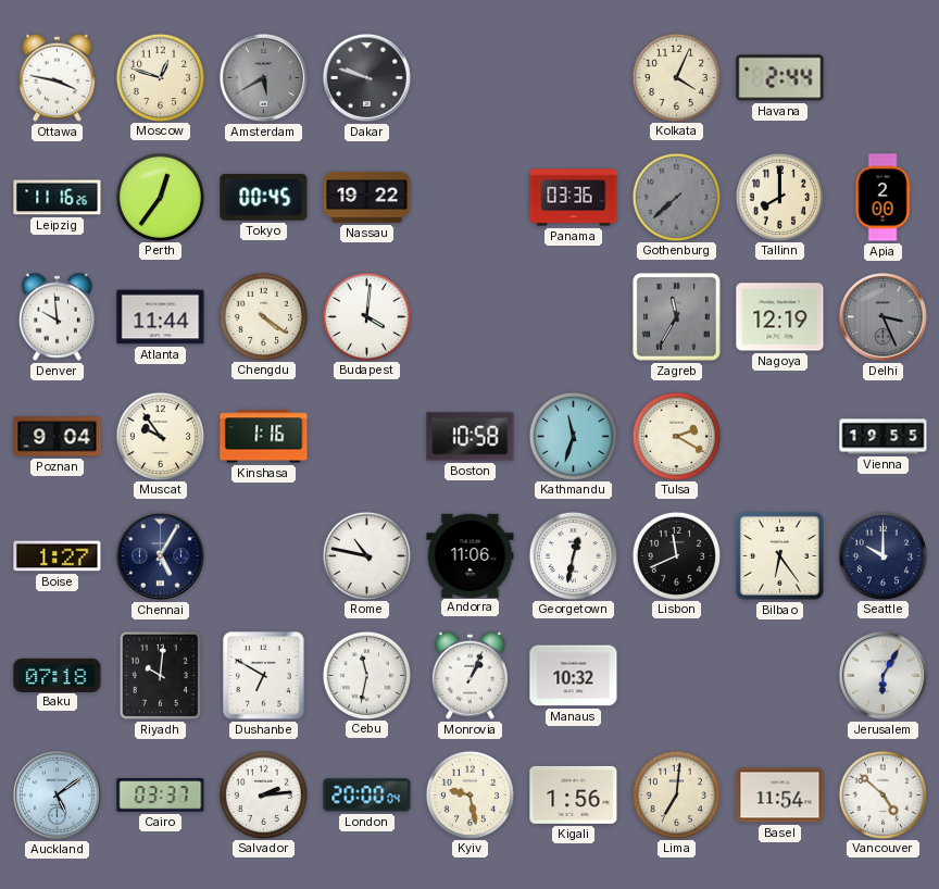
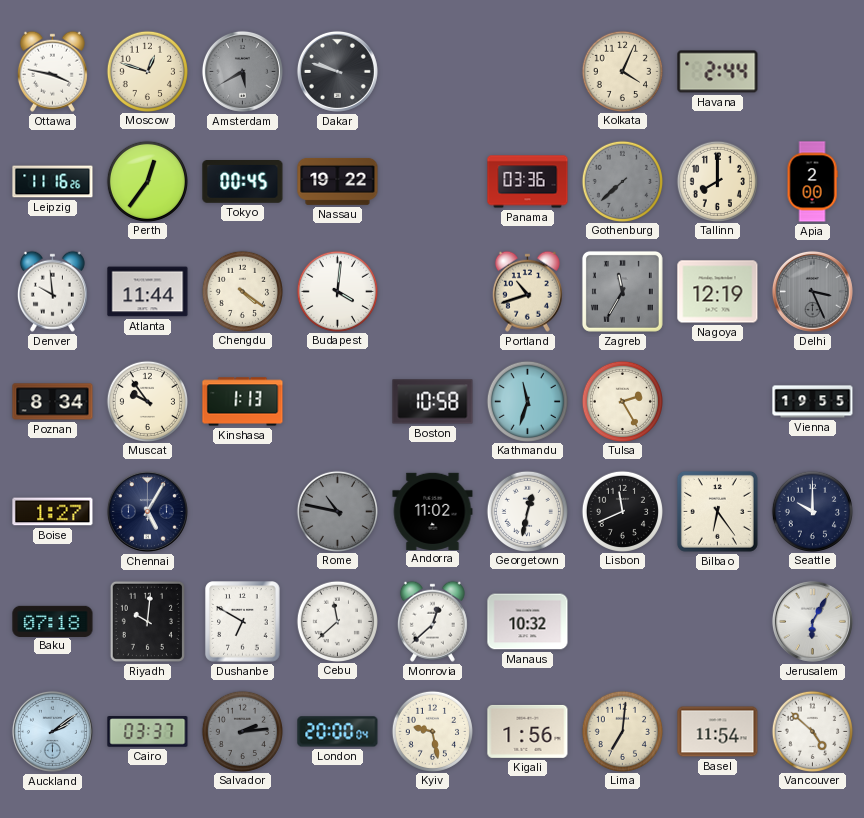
Portland: none -> 10:42 (527, 291)
Poznan: 9:04 -> 8:34 (53, 402)
Kinshasa: 1:16 -> 1:13 (243, 402)
Tulsa: 2:20 -> 2:25 (622, 401)
Rome dial: white -> grey (337, 511)
Andorra: 11:06 -> 11:02 (433, 511)
Cebu: 11:32 -> 11:38 (337, 621)
Monrovia: 1:04 -> 12:38 (432, 621)
Auckland: 5:09 -> 2:09 (52, 731)
Salvador dial: white -> grey (242, 731)
